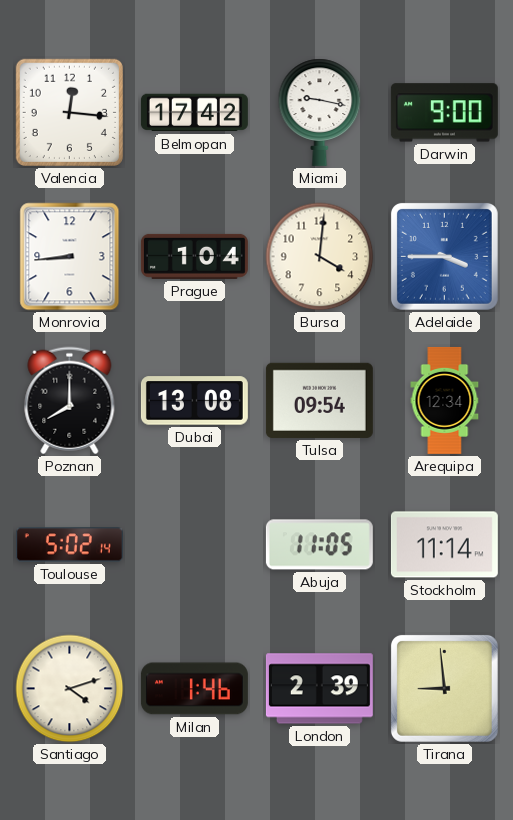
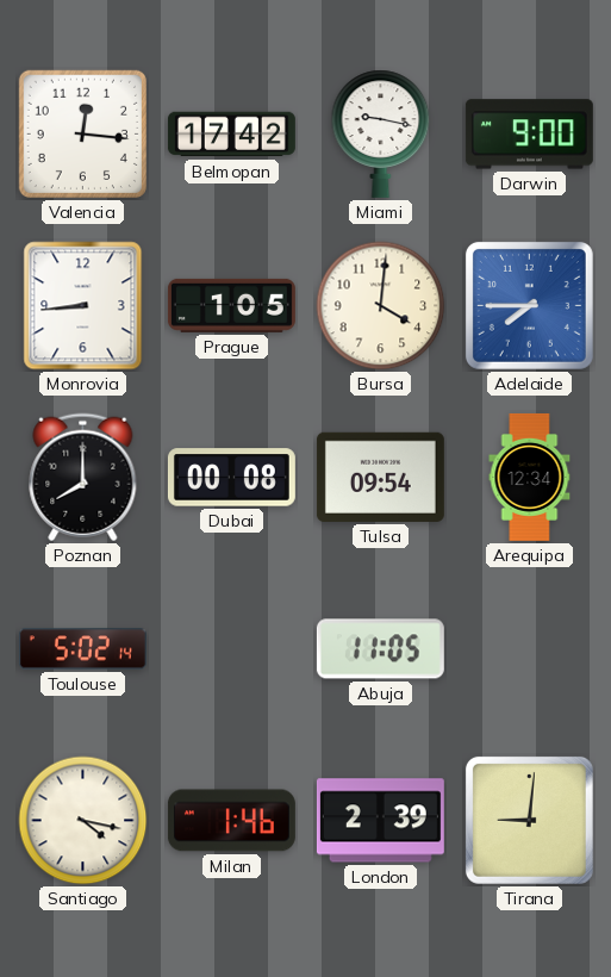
Prague: 1:04 -> 1:05 (231, 305)
Adelaide: 3:45 -> 7:45 (529, 305)
Dubai: 13:08 -> 00:08 (231, 478)
Stockholm: 11:14 -> none (444, 545)
Santiago: 4:12 -> 4:17 (83, 821)
Tirana: 8:59 -> 9:01 (529, 820)
